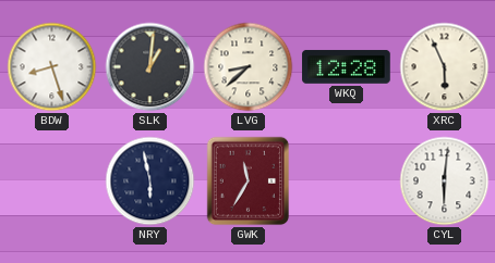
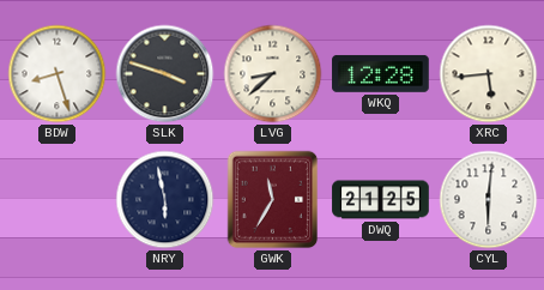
SLK: 1:01 -> 3:48 (165, 74)
XRC: 5:56 -> 5:44 (489, 74)
DWQ: none -> 21:25 (381, 200)
